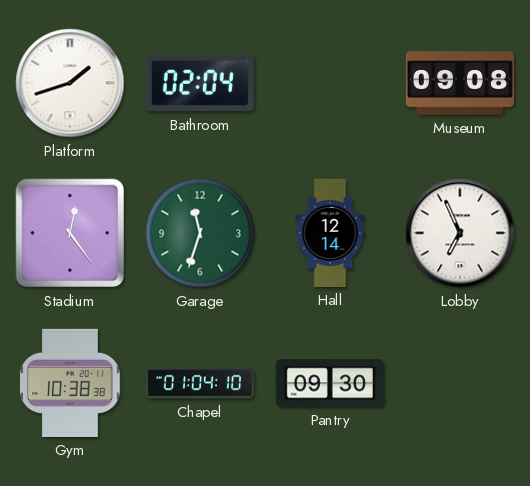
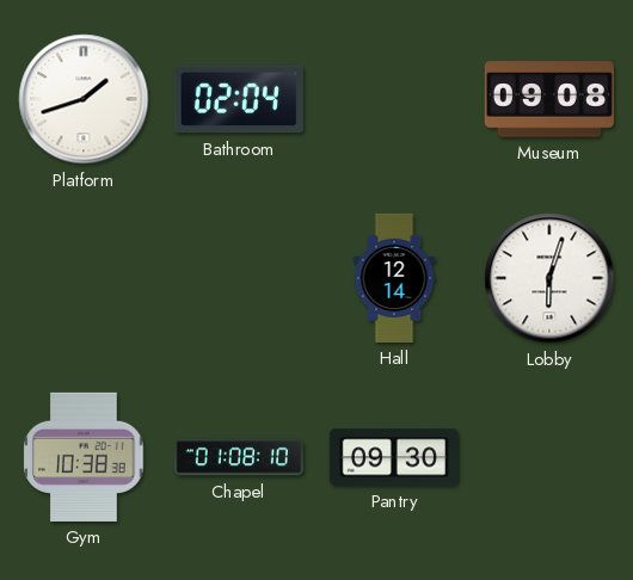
Stadium: 12:24 -> none (70, 233)
Garage: 11:33 -> none (200, 233)
Lobby: 6:56 -> 6:03 (549, 278)
Chapel: 01:04 -> 01:08 (239, 457)
